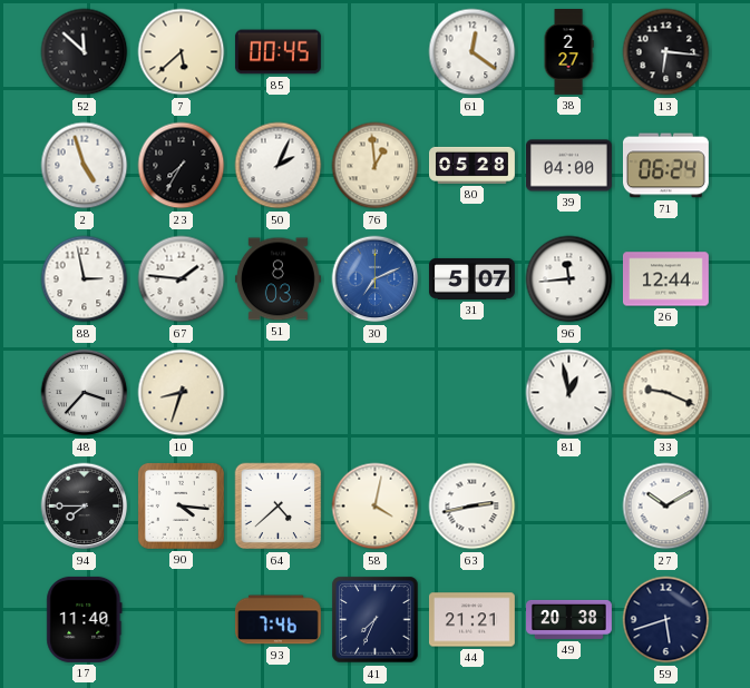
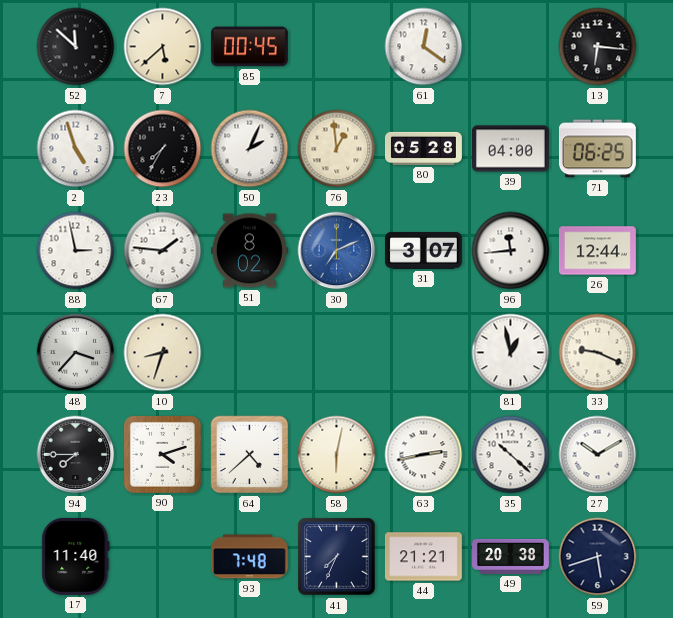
38: 2:27 -> none (568, 52)
71: 06:24 -> 06:25 (597, 149)
51: 8:03 -> 8:02 (249, 251)
31: 5:07 -> 3:07 (423, 250)
90: 4:16 -> 4:12 (162, 454)
58: 4:02 -> 6:02 (337, 455)
35: none -> 10:22 (511, 455)
93: 7:46 -> 7:48 (249, 557)
